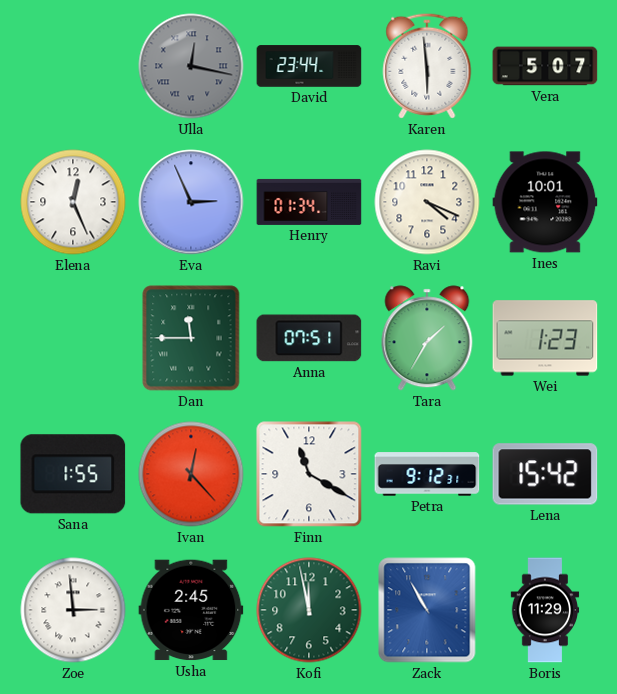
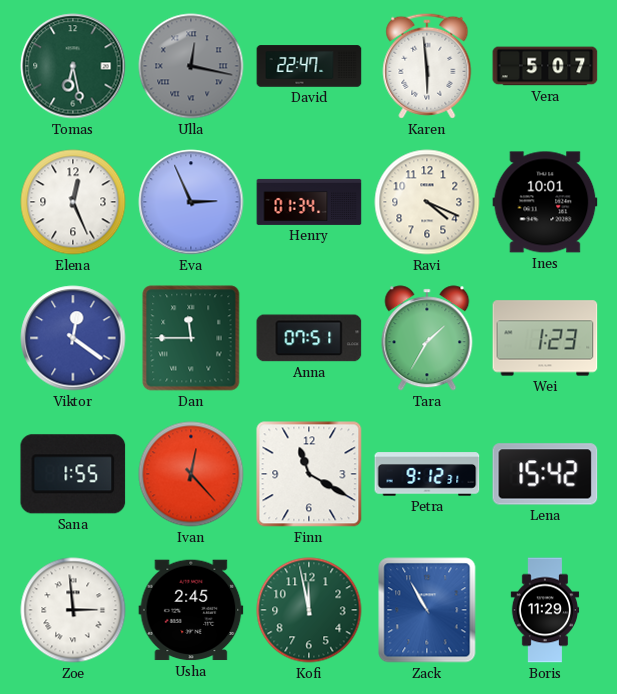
Tomas: none -> 6:28 (73, 66)
David: 23:44 -> 22:47 (309, 66)
Viktor: none -> 12:21 (73, 338)
